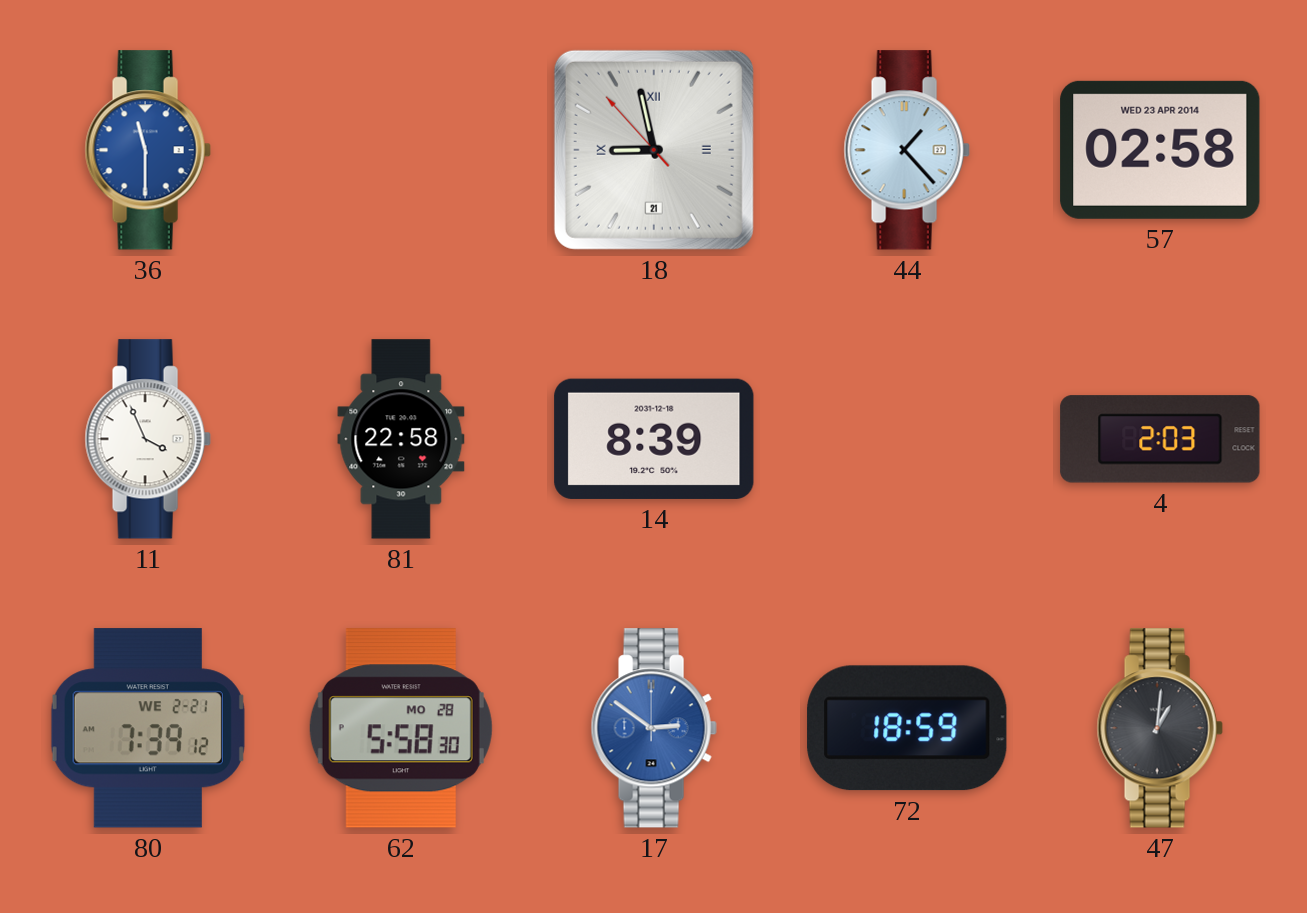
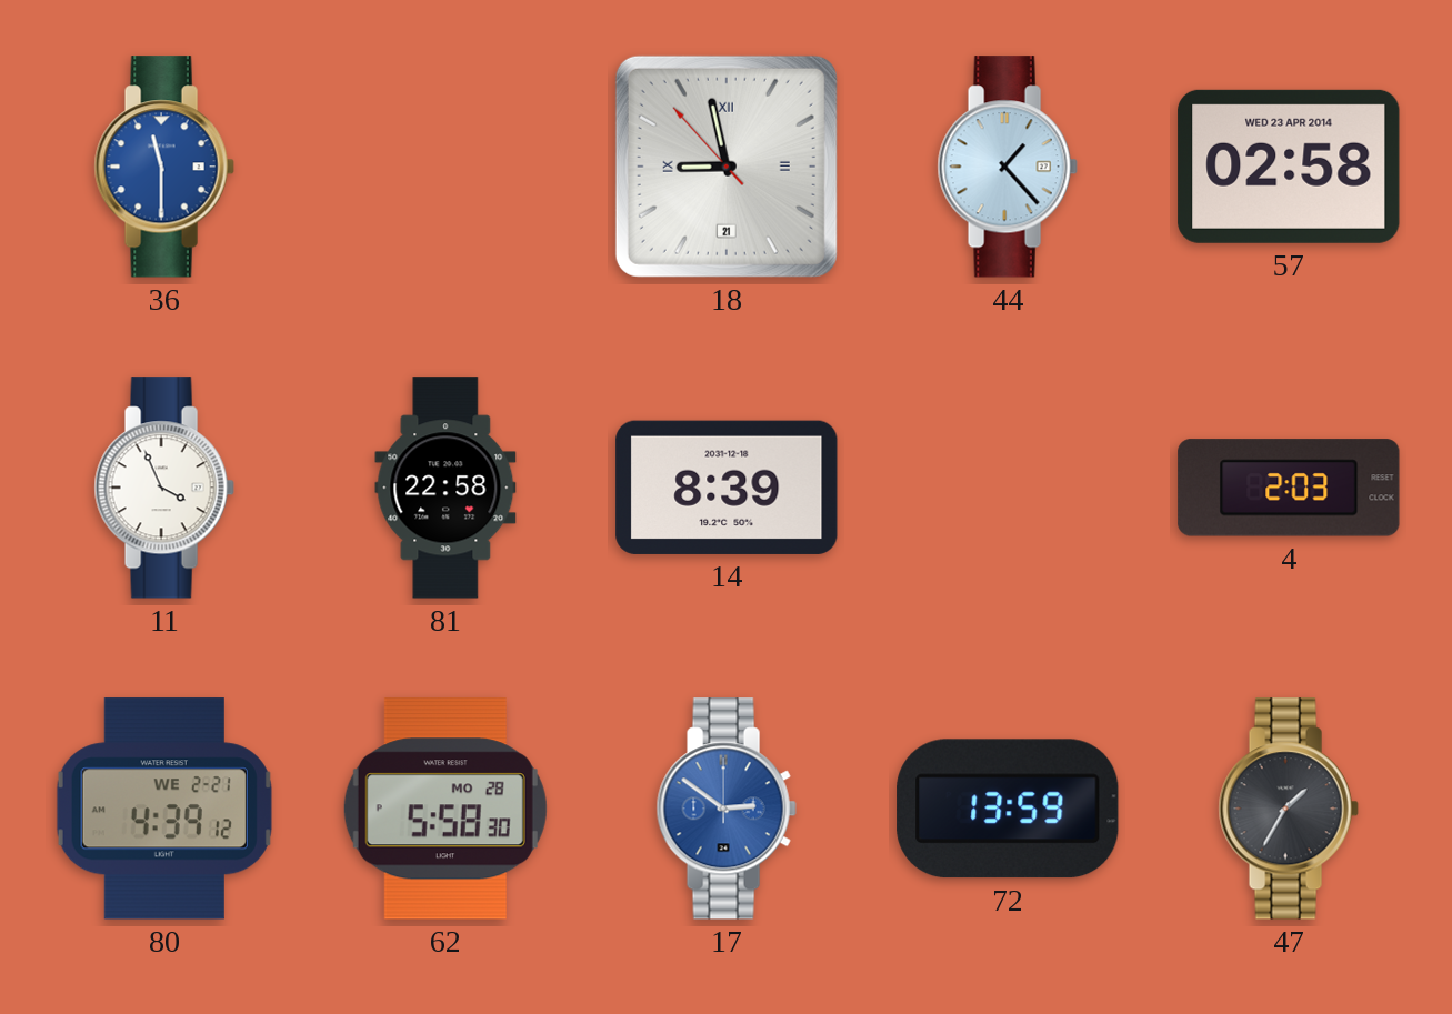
80: 7:39 -> 4:39 (164, 809)
72: 18:59 -> 13:59 (1008, 809)
47: 1:01 -> 1:35 (1289, 809)
